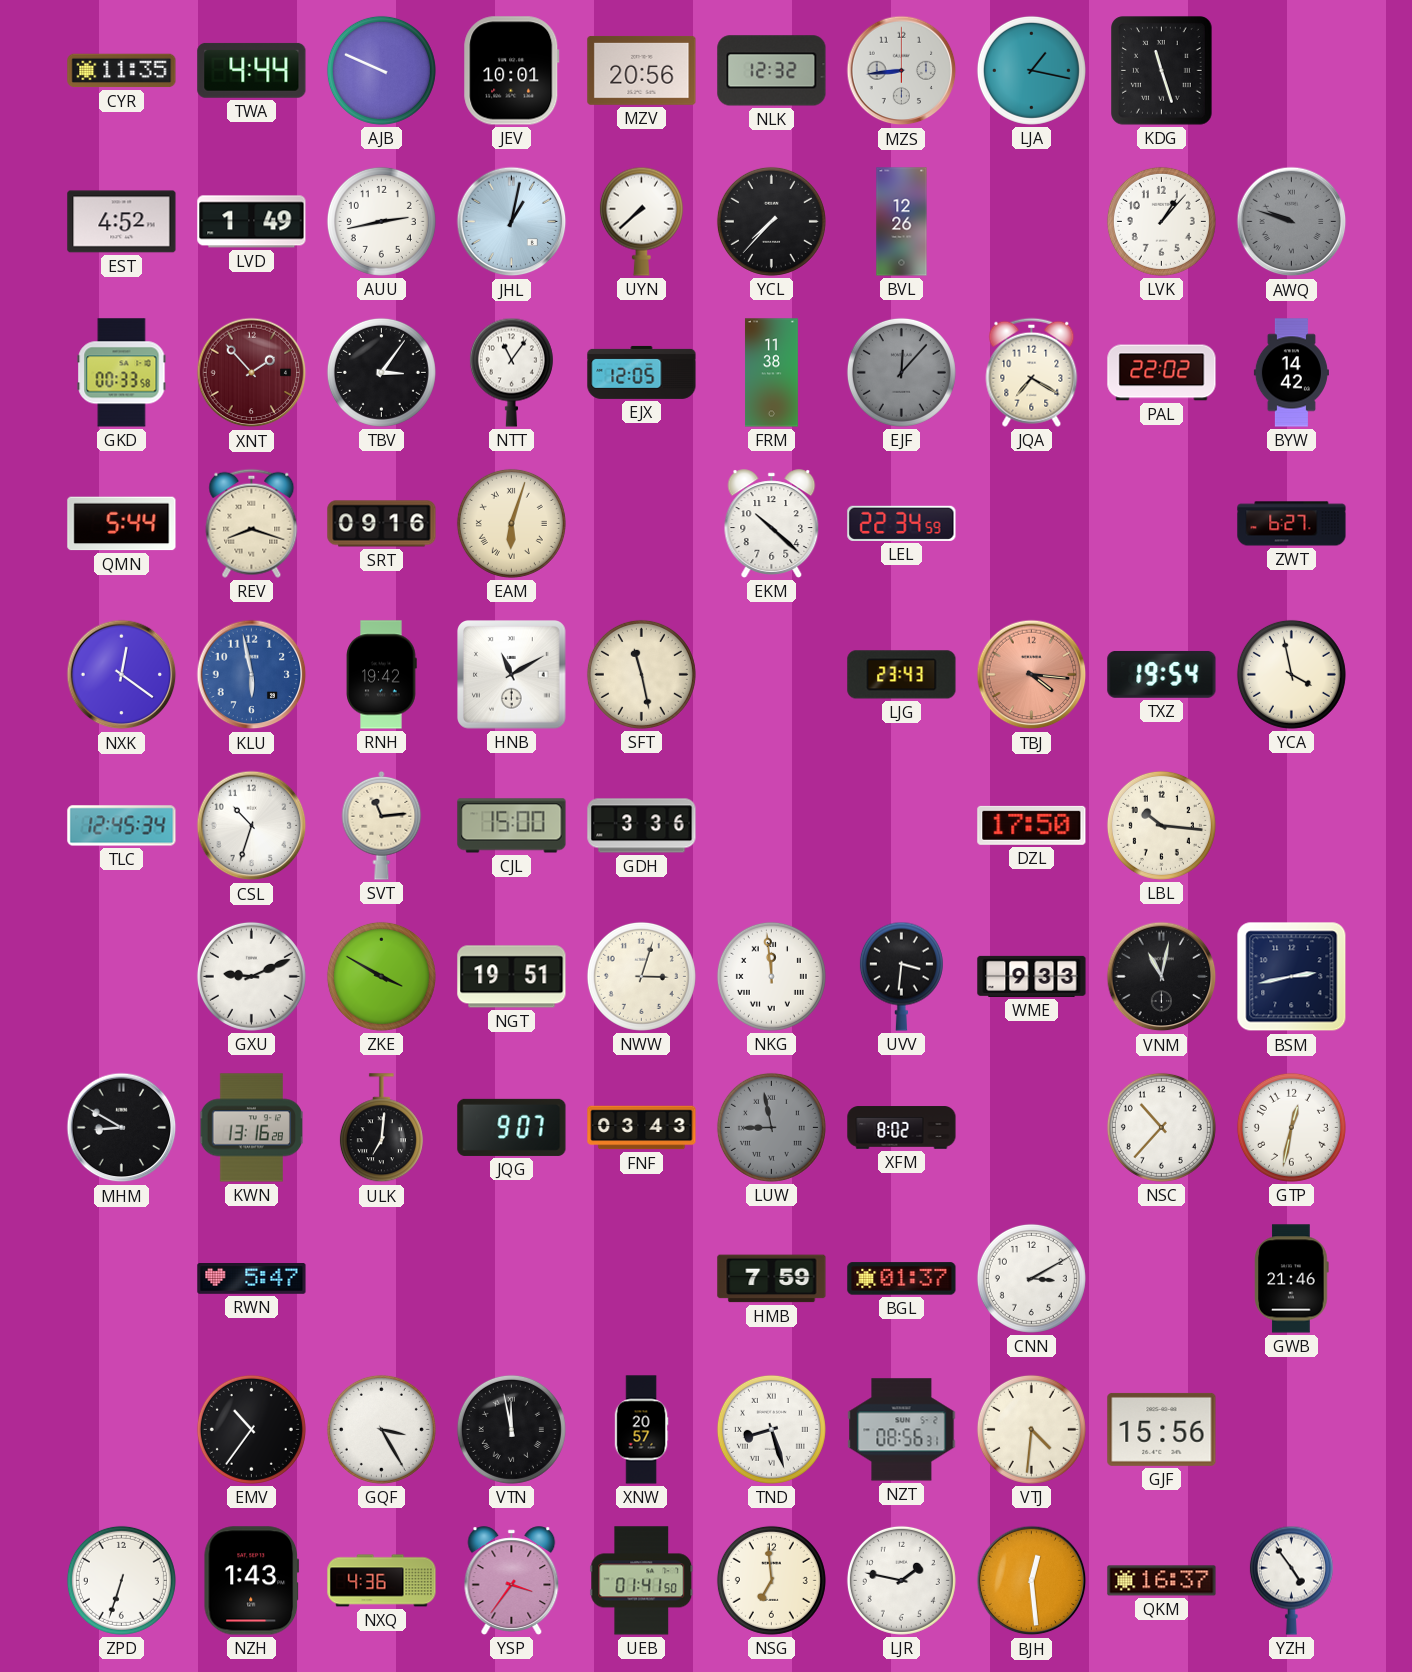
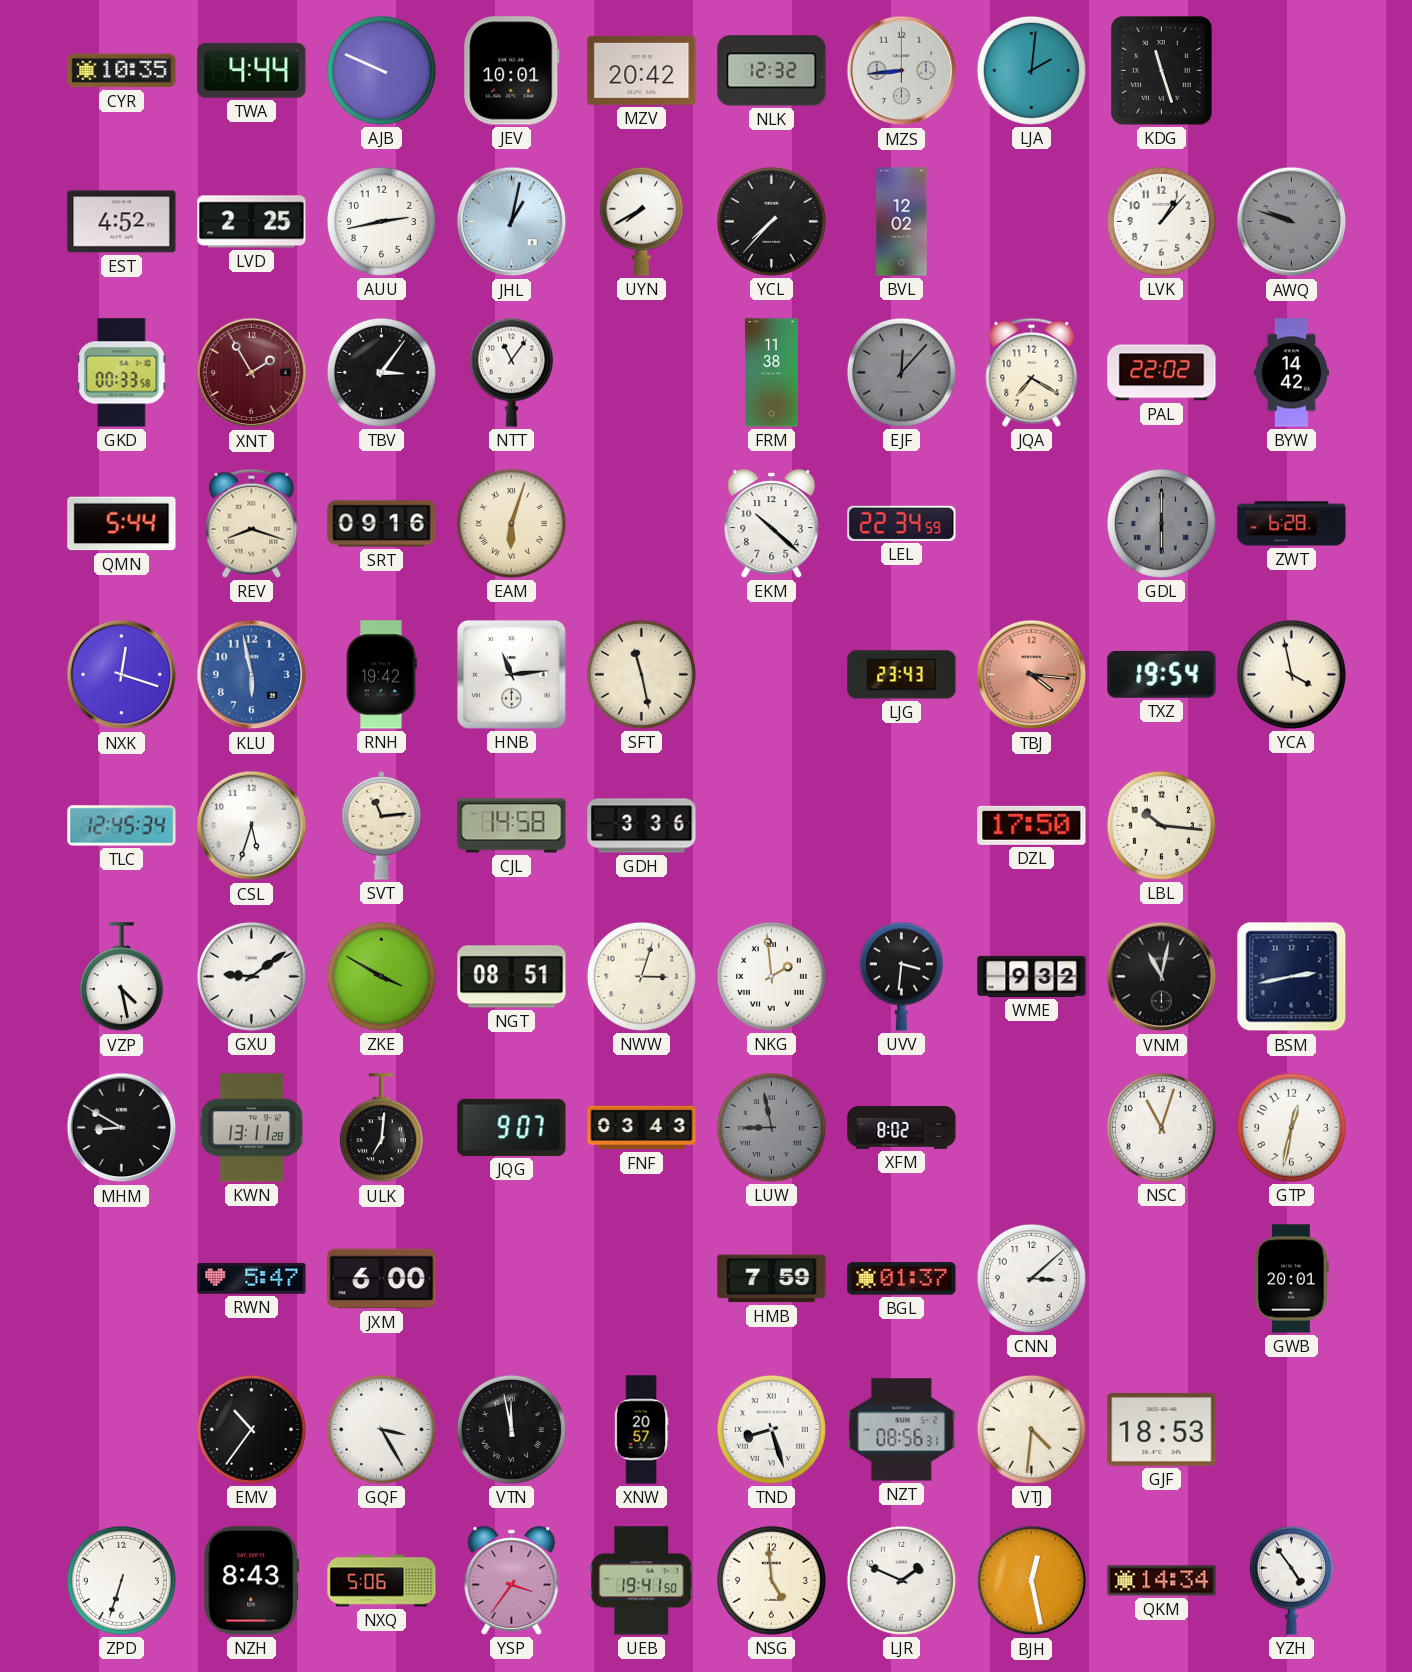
CYR: 11:35 -> 10:35 (122, 71)
MZV: 20:56 -> 20:42 (642, 70)
LJA: 1:17 -> 2:01 (1031, 70)
LVD: 1:49 -> 2:25 (252, 222)
UYN: 7:38 -> 7:40 (641, 221)
BVL: 12:26 -> 12:02 (902, 222)
XNT: 1:53 -> 1:55 (252, 373)
EJX: 12:05 -> none (642, 372)
GDL: none -> 6:00 (1161, 523)
ZWT: 6:27 -> 6:28 (1292, 524)
NXK: 12:21 -> 12:18 (122, 675)
HNB: 11:10 -> 11:14 (512, 675)
CSL: 10:33 -> 5:33 (252, 826)
CJL: 15:00 -> 14:58 (512, 826)
VZP: none -> 4:28 (121, 977)
GXU: 9:11 -> 9:09 (251, 976)
NGT: 19:51 -> 08:51 (512, 977)
NKG: 11:59 -> 1:59 (771, 976)
WME: 9:33 -> 9:32 (1032, 976)
KWN: 13:16 -> 13:11 (252, 1128)
NSC: 10:37 -> 11:03 (1161, 1127)
JXM: none -> 6:00 (382, 1279)
CNN: 3:10 -> 3:08 (1031, 1278)
GWB: 21:46 -> 20:01 (1292, 1279)
GJF: 15:56 -> 18:53 (1162, 1429)
NZH: 1:43 -> 8:43 (252, 1581)
NXQ: 4:36 -> 5:06 (382, 1581)
UEB: 01:41 -> 19:41 (642, 1581)
NSG: 6:59 -> 4:59 (771, 1580)
LJR: 1:47 -> 1:49 (901, 1580)
BJH: 12:29 -> 12:28 (1032, 1581)
QKM: 16:37 -> 14:34 (1162, 1581)
